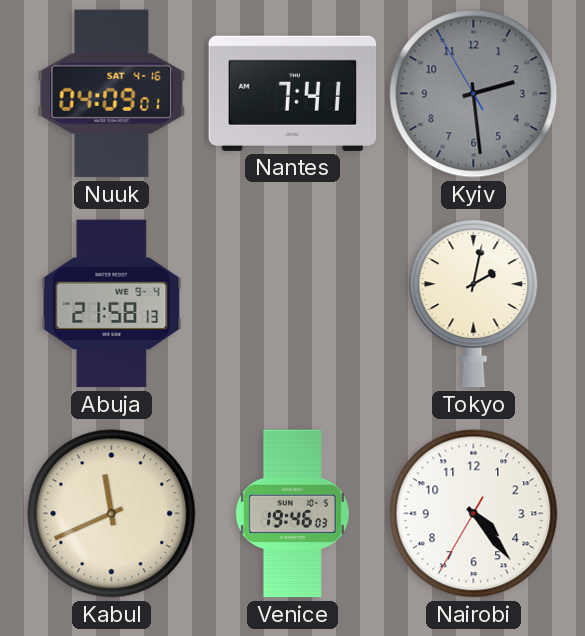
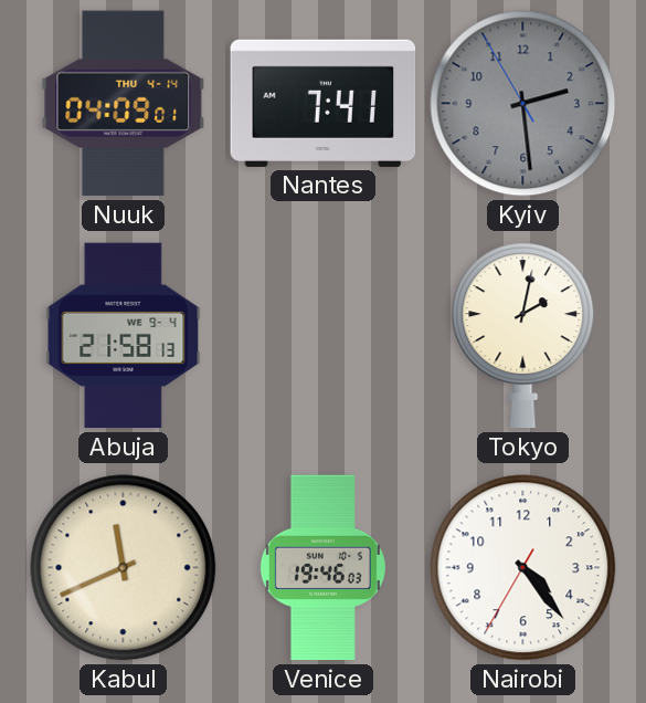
Nuuk date: SAT 4-16 -> THU 4-14 (124, 104)
